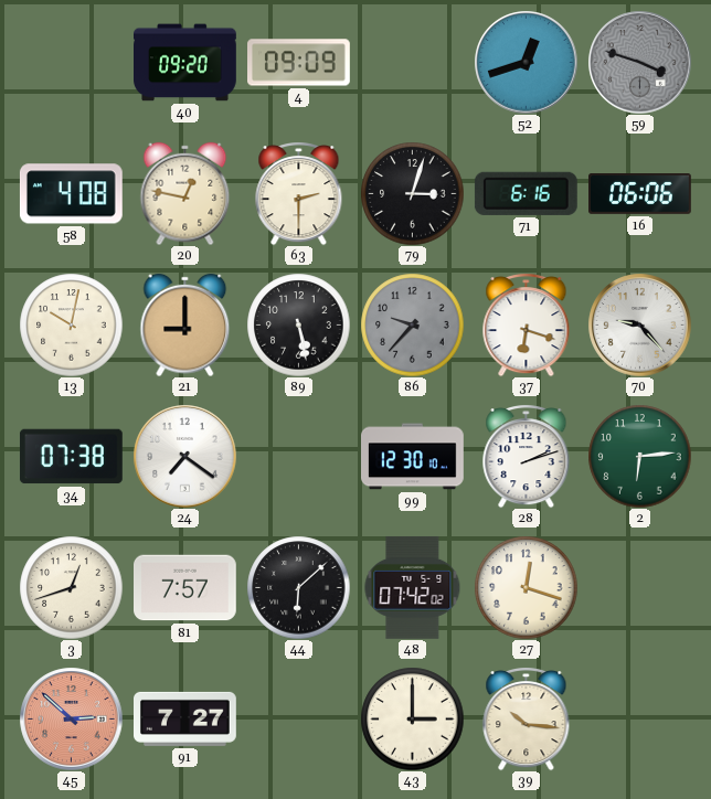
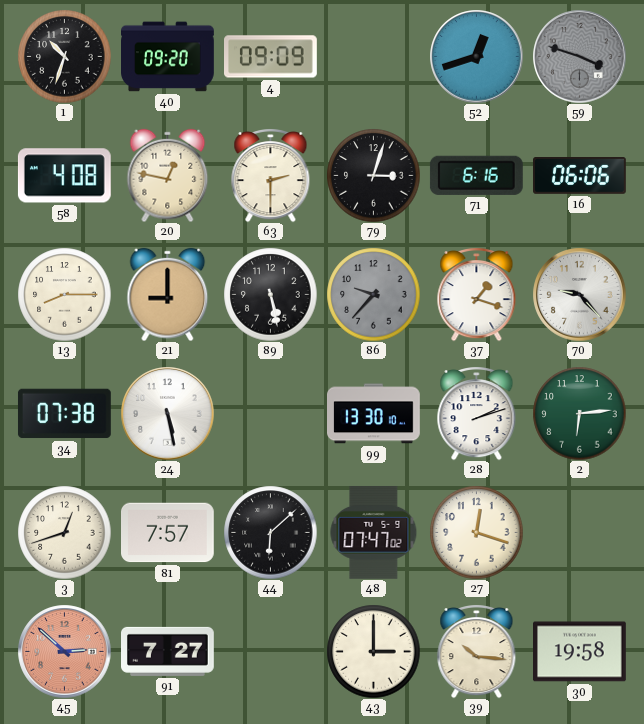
1: none -> 10:33 (64, 56)
13: 10:02 -> 8:15 (64, 294)
37: 6:18 -> 1:18 (477, 295)
24: 7:21 -> 5:28 (167, 413)
99: 12:30 -> 13:30 (374, 414)
48: 07:42 -> 07:47 (374, 532)
30: none -> 19:58 (580, 652)
